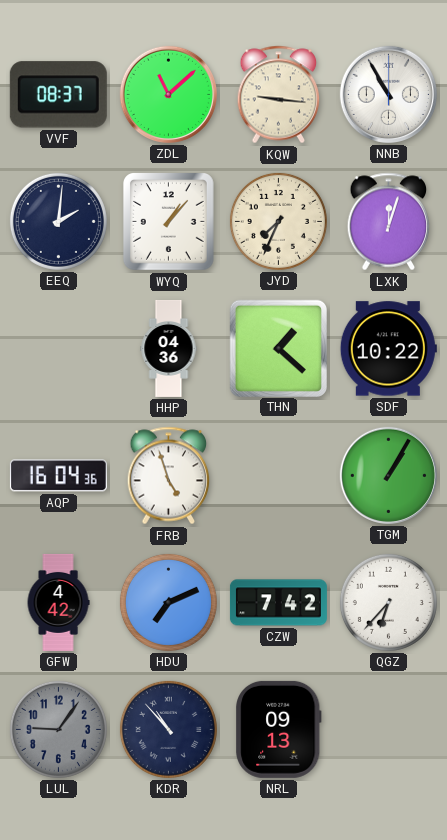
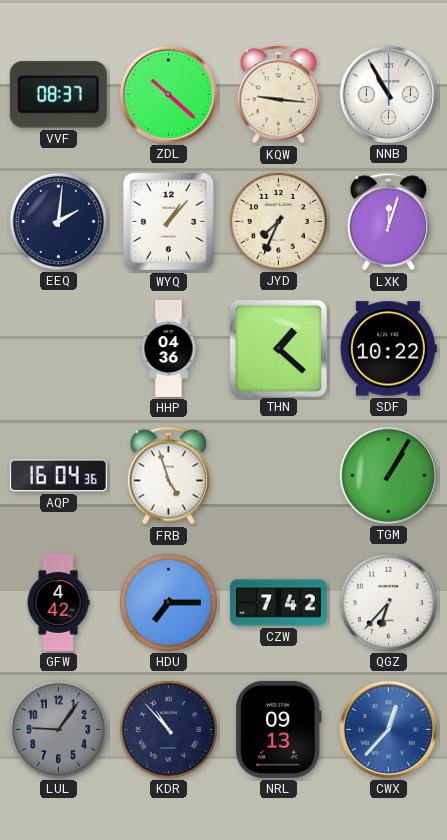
ZDL: 11:08 -> 10:22 (168, 94)
HDU: 7:11 -> 7:15 (168, 602)
CWX: none -> 12:37 (388, 729)
